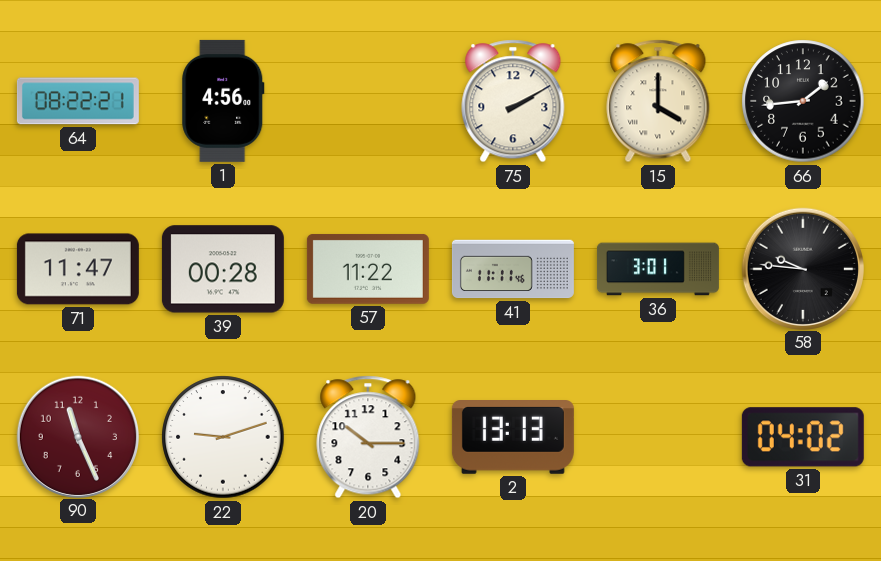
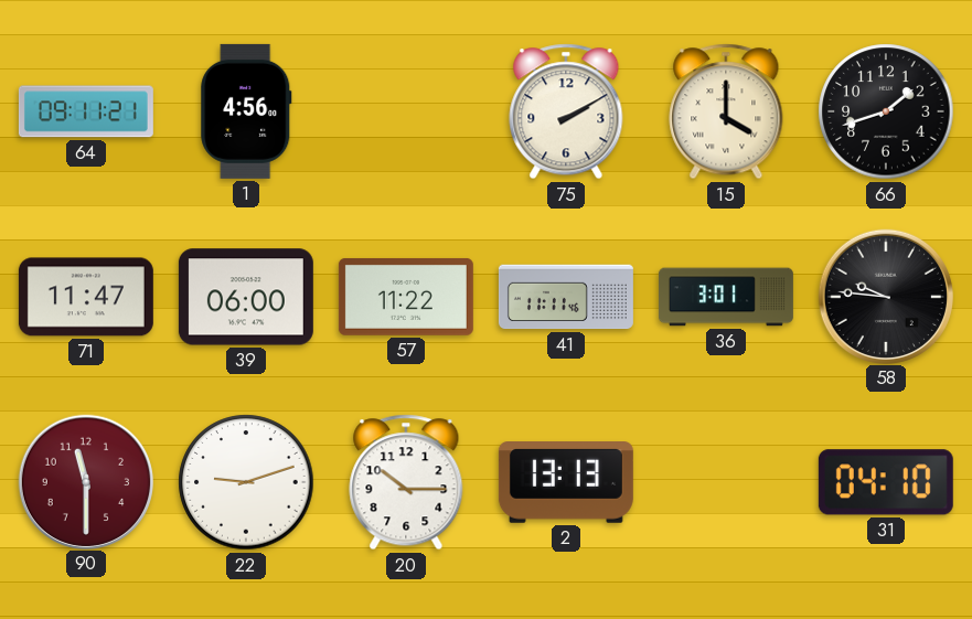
64: 08:22 -> 09:11 (86, 111)
66: 1:44 -> 1:42 (886, 111)
39: 00:28 -> 06:00 (246, 297)
90: 11:26 -> 11:30 (85, 481)
31: 04:02 -> 04:10 (886, 482)
